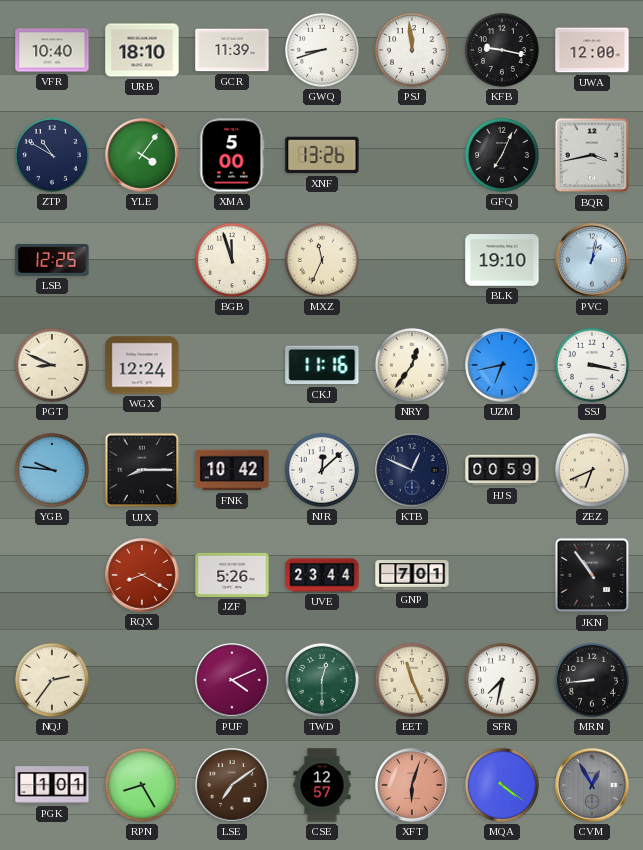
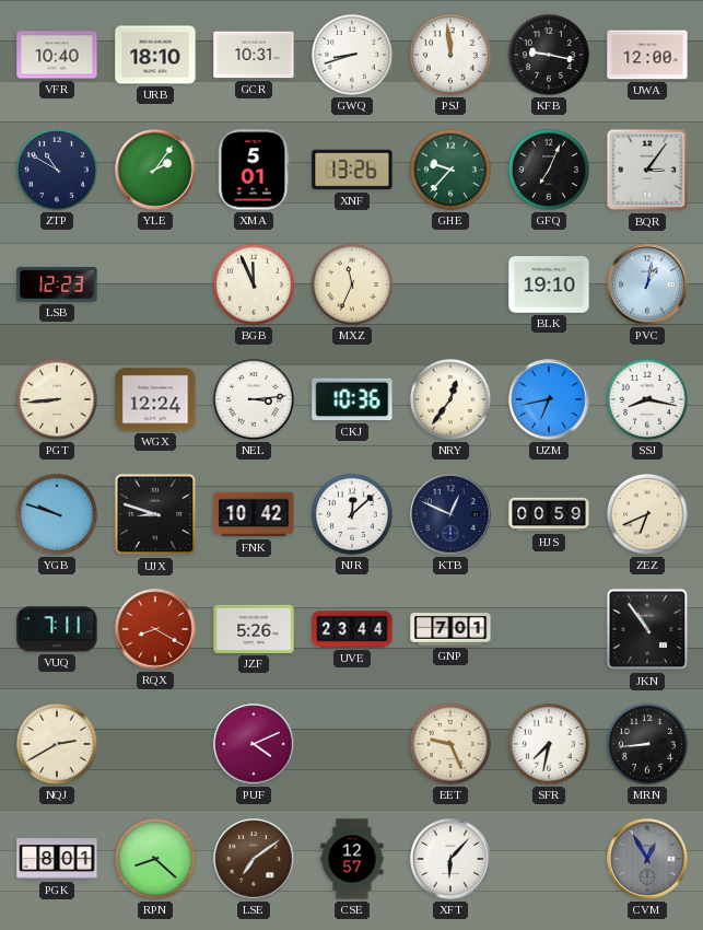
GCR: 11:39 -> 10:31 (254, 55)
YLE: 4:06 -> 2:06 (155, 170)
XMA: 5:00 -> 5:01 (254, 170)
GHE: none -> 9:37 (450, 170)
BQR: 3:43 -> 3:06 (647, 170)
LSB: 12:25 -> 12:23 (57, 284)
BGB: 11:57 -> 11:56 (254, 284)
PGT: 8:49 -> 8:44 (57, 399)
NEL: none -> 3:14 (254, 399)
CKJ: 11:16 -> 10:36 (352, 399)
SSJ: 3:17 -> 8:17 (647, 399)
YGB: 9:46 -> 9:48 (57, 514)
UJX: 8:15 -> 8:48 (155, 514)
VUQ: none -> 7:11 (57, 629)
NQJ: 2:36 -> 2:40 (57, 744)
TWD: 12:30 -> none (322, 680)
EET: 11:26 -> 9:26 (450, 744)
PGK: 1:01 -> 8:01 (57, 859)
RPN: 8:25 -> 8:22 (155, 859)
XFT: 6:03 -> 6:07 (450, 859)
XFT dial: salmon -> white (450, 859)
MQA: 4:21 -> none (502, 785)
